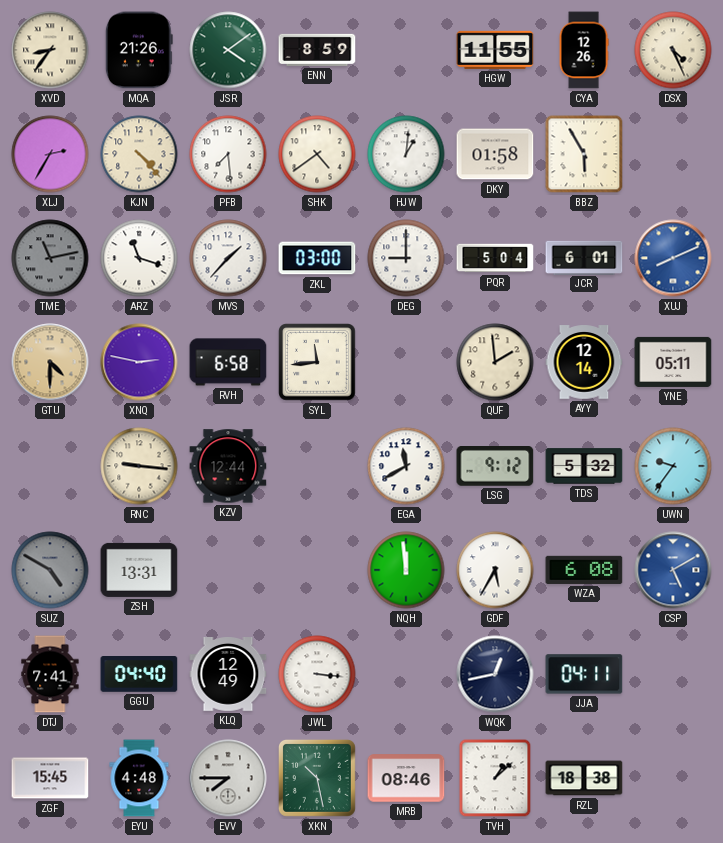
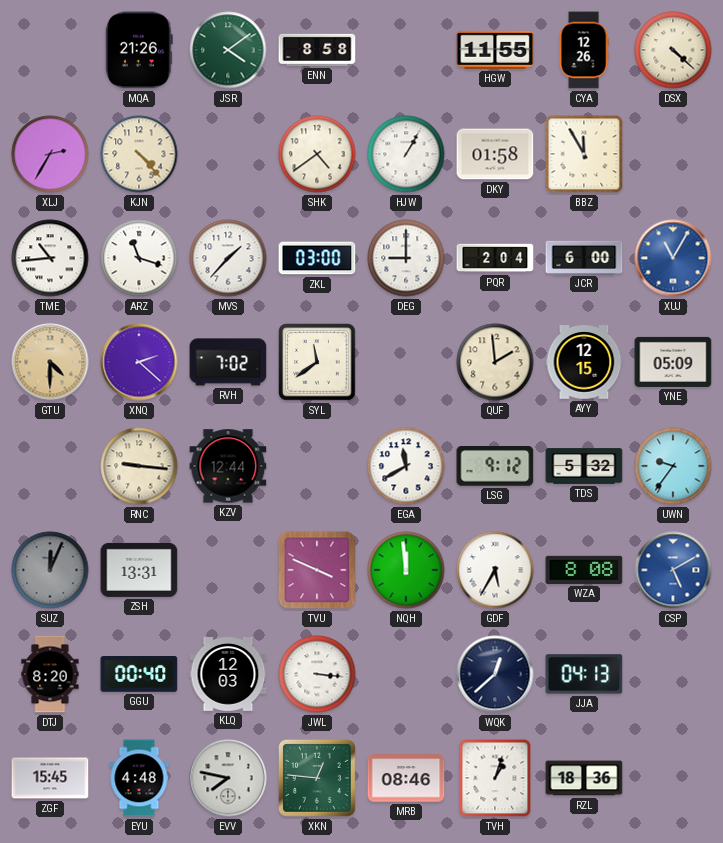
XVD: 8:36 -> none (50, 50)
ENN: 8:59 -> 8:58 (317, 50)
DSX: 4:26 -> 4:22 (673, 50)
PFB: 7:29 -> none (228, 154)
HJW: 1:01 -> 1:05 (406, 154)
BBZ: 5:55 -> 11:55 (584, 154)
TME: 11:13 -> 10:44 (50, 258)
TME dial: grey -> white (50, 258)
PQR: 5:04 -> 2:04 (495, 258)
JCR: 6:01 -> 6:00 (584, 257)
XUJ: 8:11 -> 11:05 (673, 258)
XNQ: 2:47 -> 2:22 (139, 362)
RVH: 6:58 -> 7:02 (228, 362)
SYL: 11:44 -> 11:39 (317, 362)
AYY: 12:14 -> 12:15 (584, 362)
YNE: 05:11 -> 05:09 (673, 362)
SUZ: 4:50 -> 12:04 (50, 570)
TVU: none -> 3:49 (317, 570)
WZA: 6:08 -> 8:08 (584, 570)
DTJ: 7:41 -> 8:20 (50, 674)
GGU: 04:40 -> 00:40 (139, 675)
KLQ: 12:49 -> 12:03 (228, 675)
WQK: 12:43 -> 12:38 (495, 674)
JJA: 04:11 -> 04:13 (584, 674)
EVV: 7:45 -> 7:47 (228, 778)
XKN: 10:28 -> 12:46 (317, 778)
TVH: 1:08 -> 1:03 (495, 778)
RZL: 18:38 -> 18:36 (584, 778)
